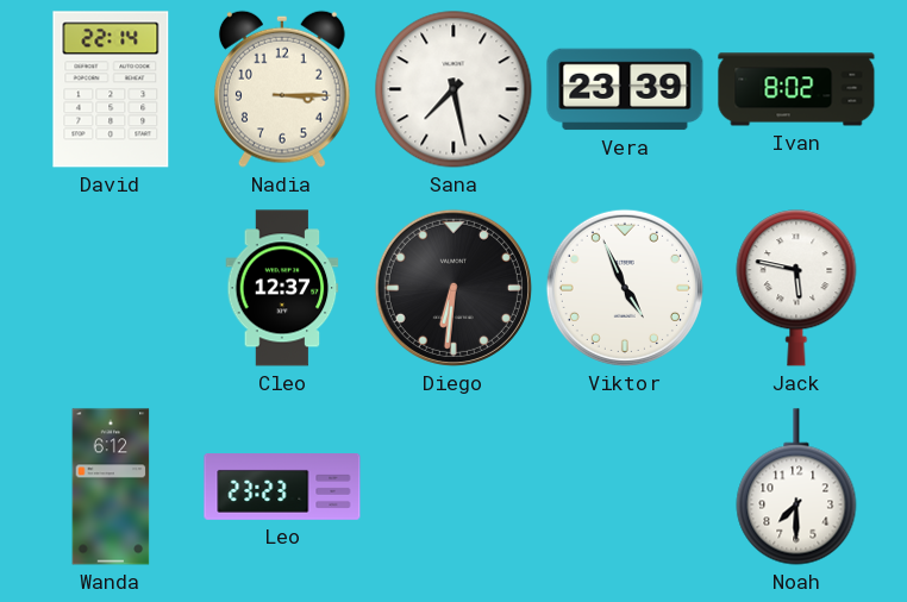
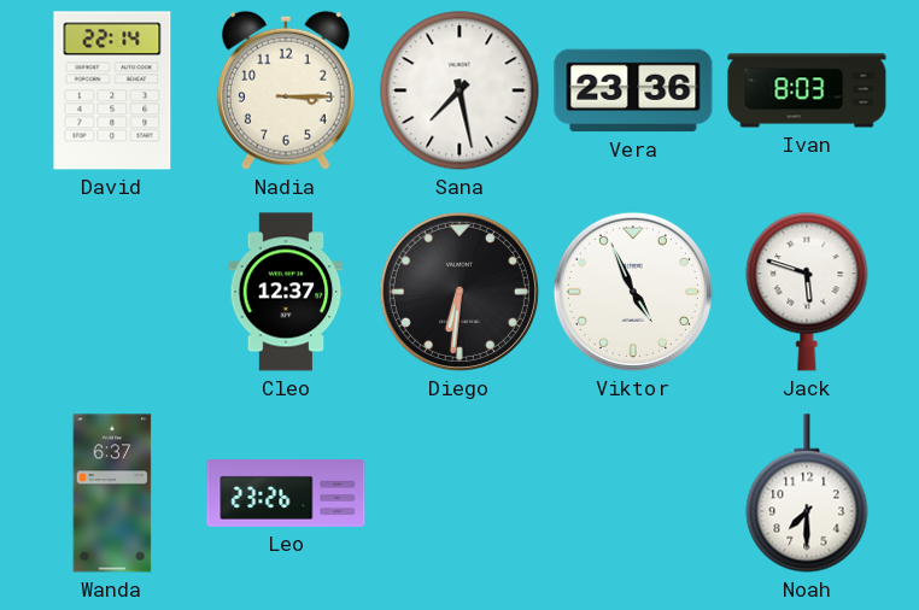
Vera: 23:39 -> 23:36 (633, 90)
Ivan: 8:02 -> 8:03 (807, 90)
Jack: 5:47 -> 5:48 (807, 292)
Wanda: 6:12 -> 6:37 (112, 493)
Leo: 23:23 -> 23:26 (286, 494)
